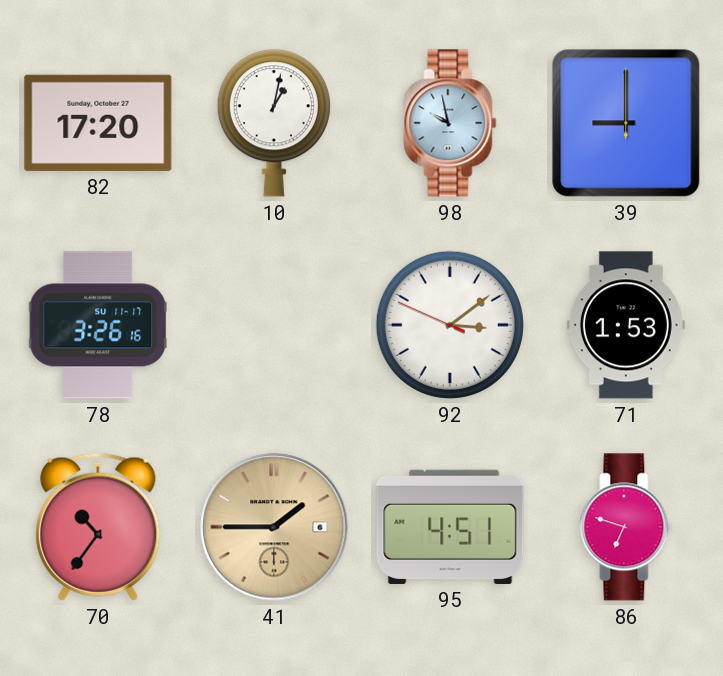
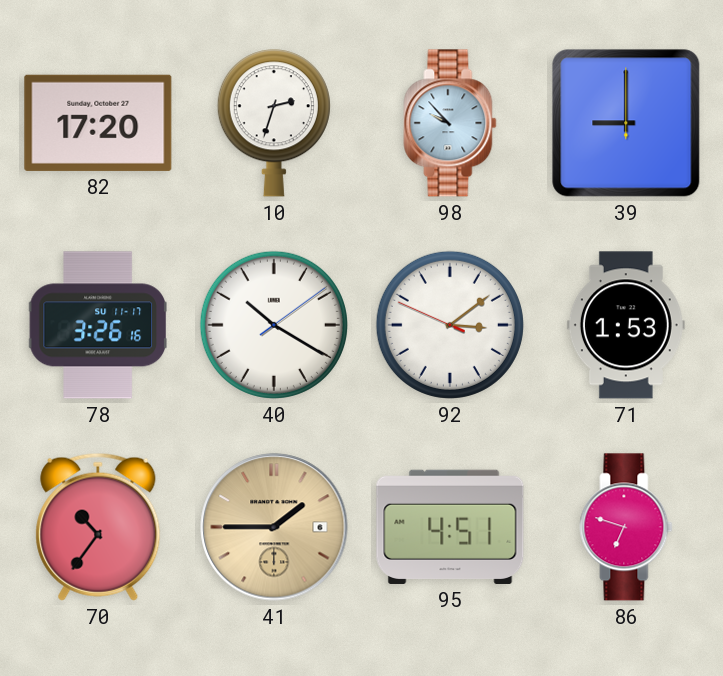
10: 1:02 -> 2:33 (274, 123)
98: 9:58 -> 9:53 (450, 123)
40: none -> 10:20 (274, 325)
